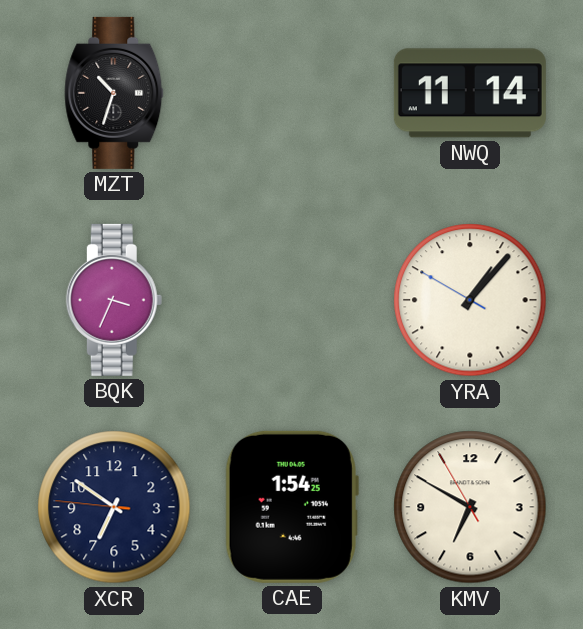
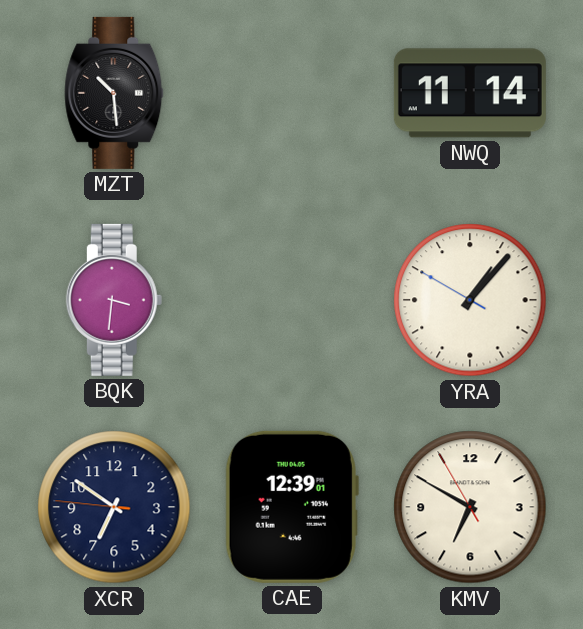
MZT: 10:33 -> 10:29 (114, 93)
BQK: 3:34 -> 3:31 (114, 300)
CAE: 1:54 -> 12:39 (292, 507)
